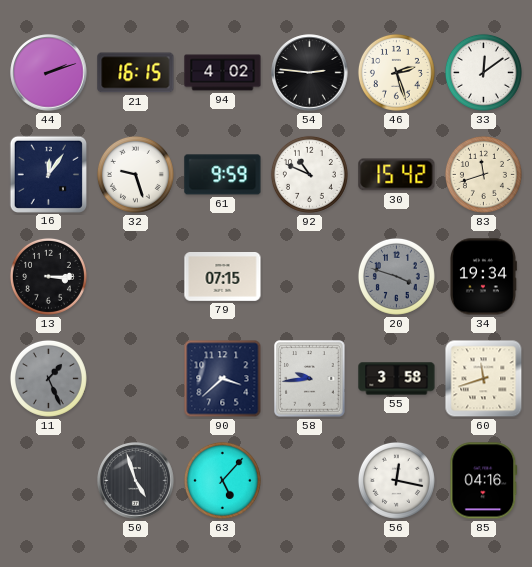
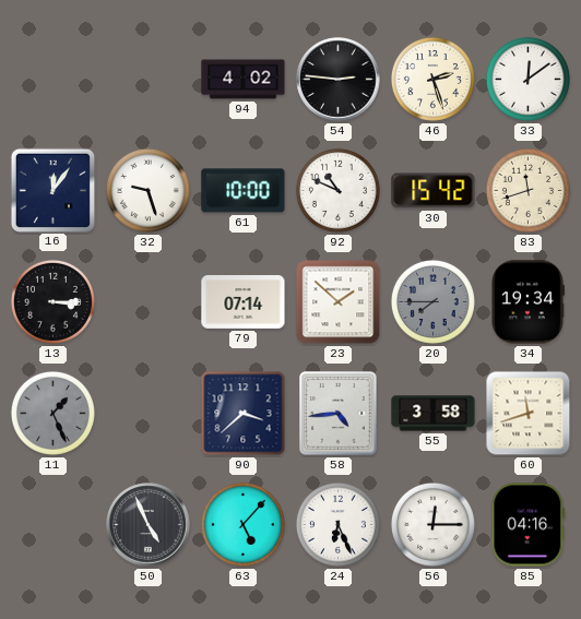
44: 2:12 -> none (49, 73)
21: 16:15 -> none (136, 73)
61: 9:59 -> 10:00 (244, 191)
79: 07:15 -> 07:14 (244, 302)
23: none -> 1:52 (339, 302)
20: 3:48 -> 7:45 (432, 301)
58: 9:44 -> 4:44 (339, 414)
50: 4:57 -> 4:56 (149, 525)
24: none -> 6:26 (337, 524)
56: 12:17 -> 12:15 (432, 524)
